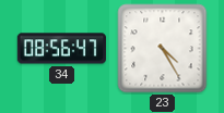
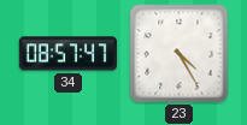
34: 08:56 -> 08:57 (67, 54)
